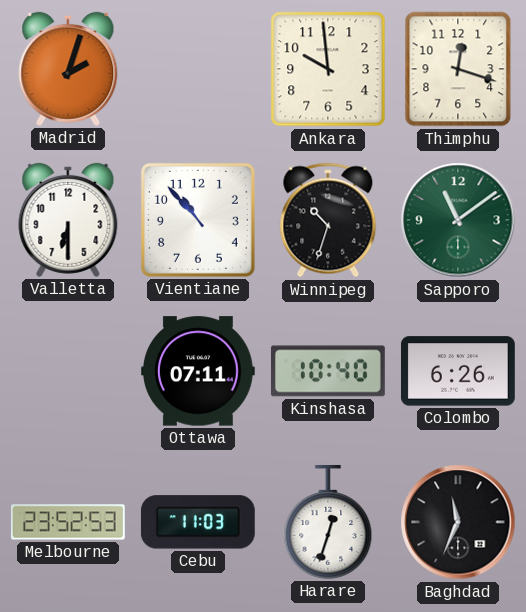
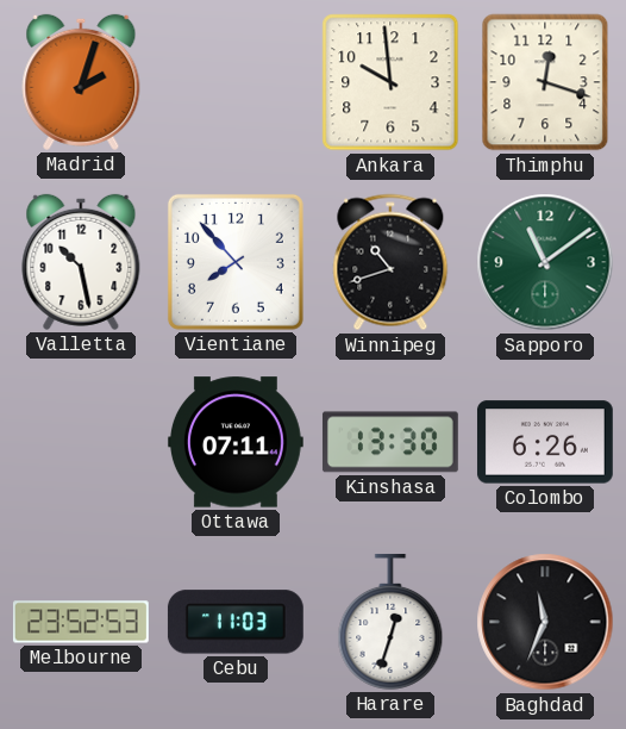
Valletta: 6:30 -> 10:28 (81, 262)
Vientiane: 10:53 -> 7:53 (236, 262)
Winnipeg: 10:33 -> 10:42 (390, 262)
Kinshasa: 10:40 -> 13:30 (390, 442)
